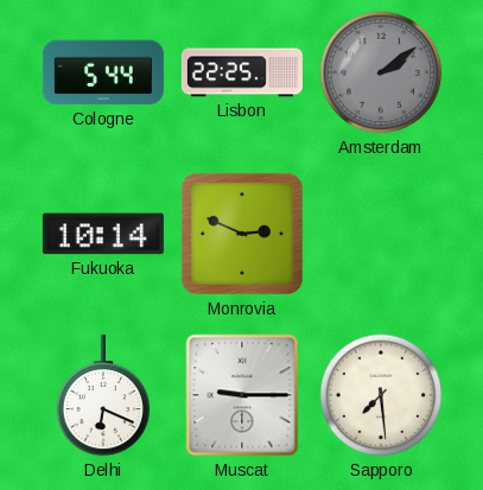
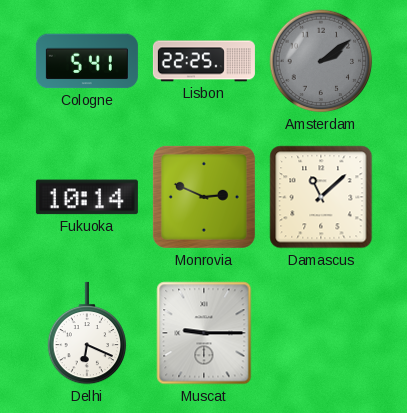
Cologne: 5:44 -> 5:41 (87, 61)
Damascus: none -> 11:08 (321, 197)
Sapporo: 7:29 -> none (381, 395)
